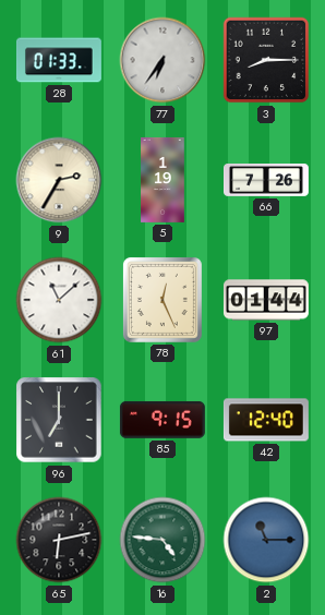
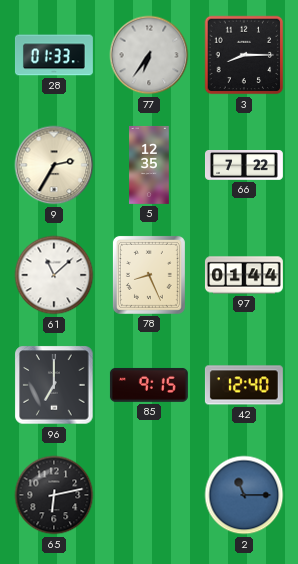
5: 1:19 -> 12:35 (149, 165)
66: 7:26 -> 7:22 (245, 165)
78: 12:26 -> 8:26 (149, 275)
16: 4:46 -> none (162, 540)
